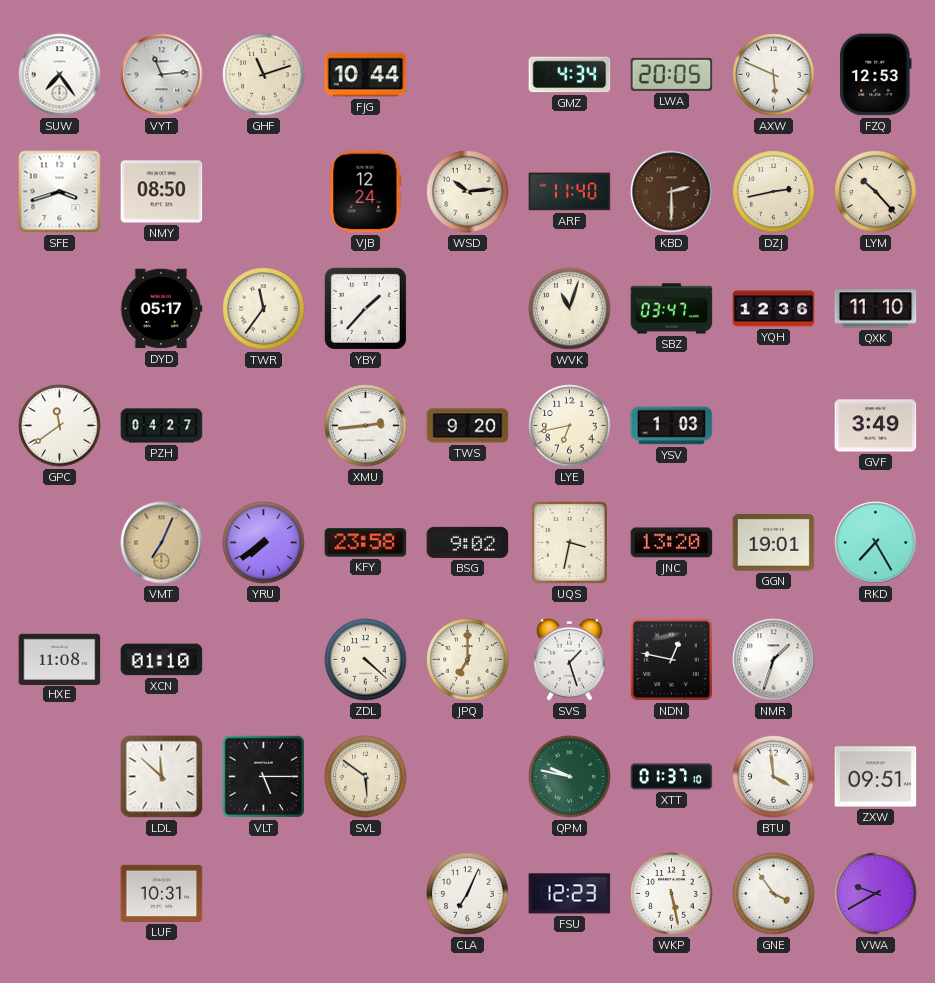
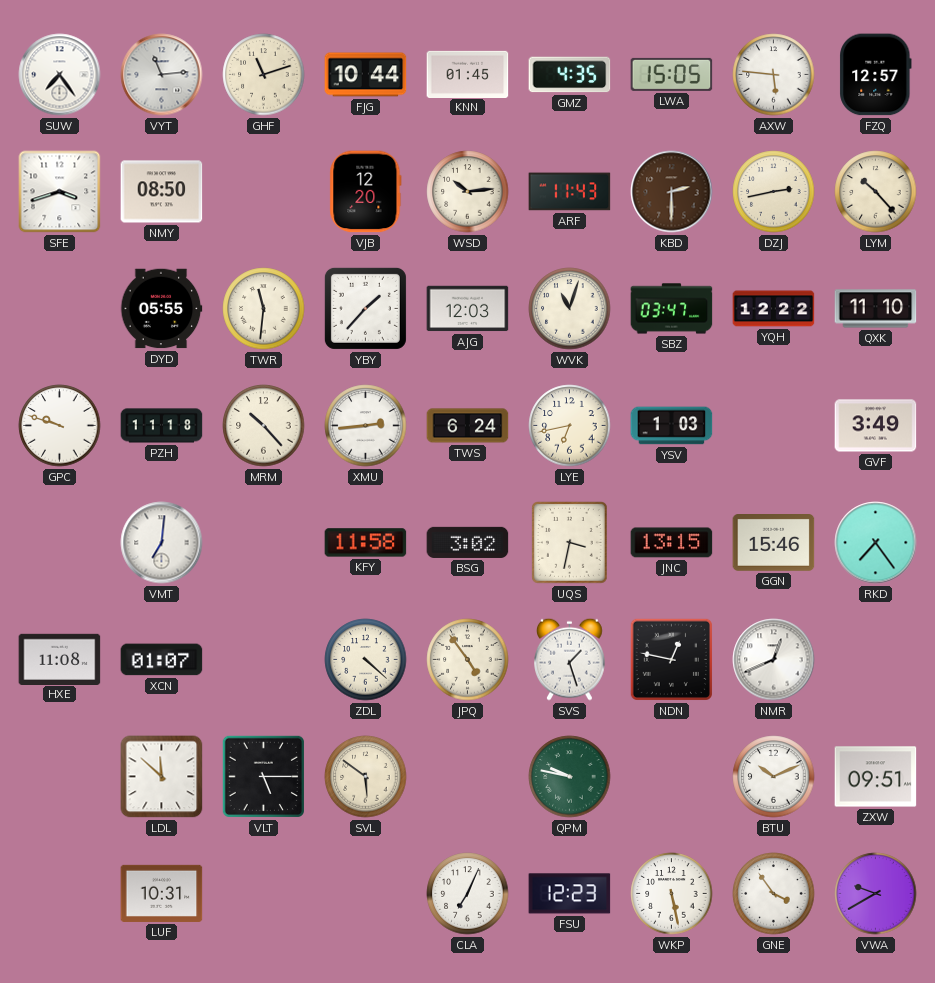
KNN: none -> 01:45 (468, 74)
GMZ: 4:34 -> 4:35 (570, 75)
LWA: 20:05 -> 15:05 (672, 74)
AXW: 5:49 -> 5:46 (774, 75)
FZQ: 12:53 -> 12:57 (876, 75)
VJB: 12:24 -> 12:20 (366, 192)
ARF: 11:40 -> 11:43 (570, 192)
DYD: 05:17 -> 05:55 (161, 309)
TWR: 11:36 -> 11:31 (264, 309)
AJG: none -> 12:03 (468, 309)
YQH: 12:36 -> 12:22 (774, 309)
GPC: 11:39 -> 9:48 (60, 426)
PZH: 04:27 -> 11:18 (162, 426)
MRM: none -> 10:23 (264, 426)
TWS: 9:20 -> 6:24 (468, 426)
VMT: 7:04 -> 7:01 (162, 543)
VMT dial: champagne -> white (162, 543)
YRU: 7:39 -> none (264, 543)
KFY: 23:58 -> 11:58 (366, 543)
BSG: 9:02 -> 3:02 (468, 542)
JNC: 13:20 -> 13:15 (672, 543)
GGN: 19:01 -> 15:46 (774, 543)
RKD: 7:25 -> 7:24 (876, 543)
XCN: 01:10 -> 01:07 (162, 660)
JPQ: 7:00 -> 4:54 (468, 660)
NMR: 1:33 -> 12:41 (774, 660)
XTT: 01:37 -> none (672, 777)
BTU: 3:59 -> 10:11 (774, 777)
